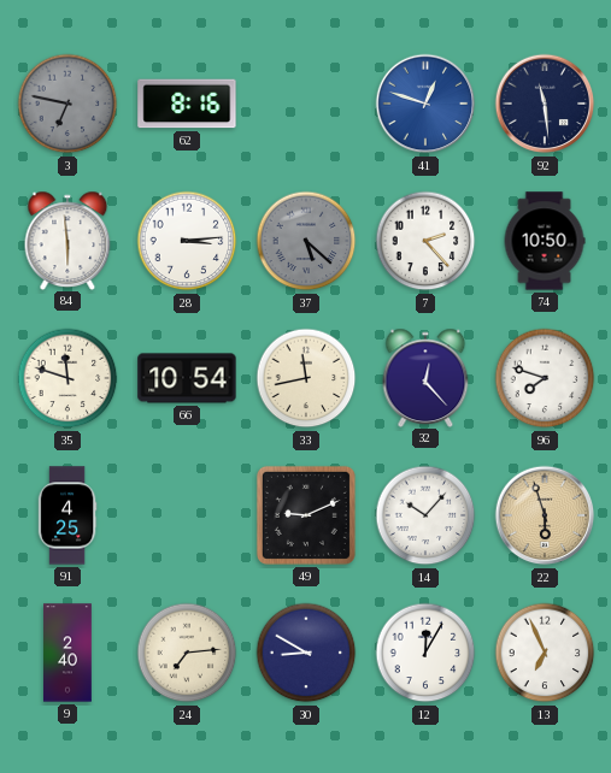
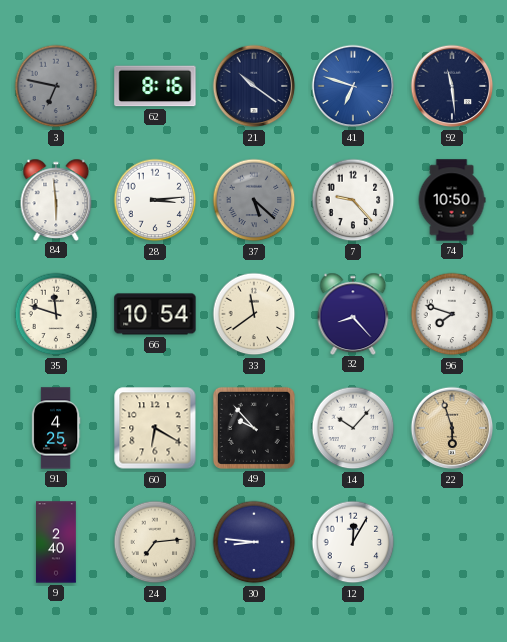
21: none -> 10:21 (254, 86)
41: 12:48 -> 6:48 (353, 86)
7: 2:23 -> 9:23 (353, 200)
33: 11:43 -> 11:39 (254, 314)
32: 12:23 -> 8:23 (353, 313)
60: none -> 6:20 (155, 428)
49: 9:11 -> 9:53 (254, 428)
30: 8:50 -> 8:46 (254, 542)
13: 6:56 -> none (545, 653)
